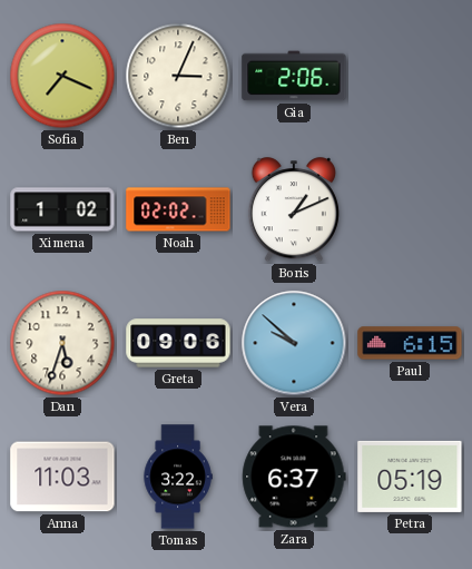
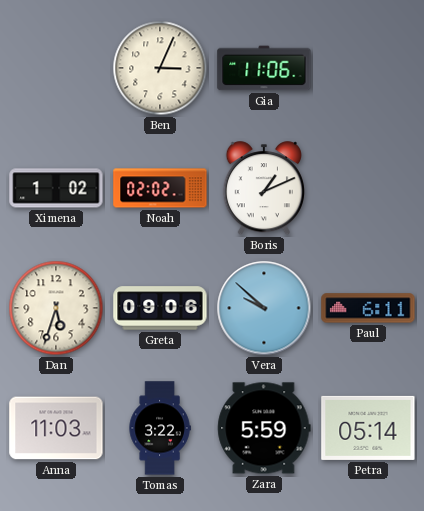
Sofia: 7:19 -> none (62, 76)
Gia: 2:06 -> 11:06 (264, 68)
Paul: 6:15 -> 6:11 (368, 308)
Zara: 6:37 -> 5:59 (264, 428)
Petra: 05:19 -> 05:14 (368, 428)
